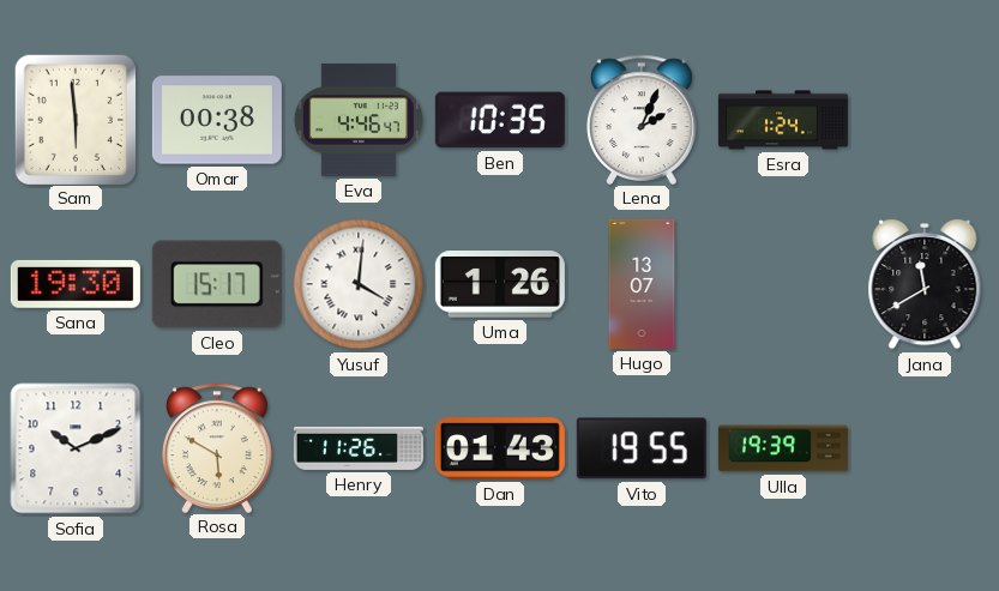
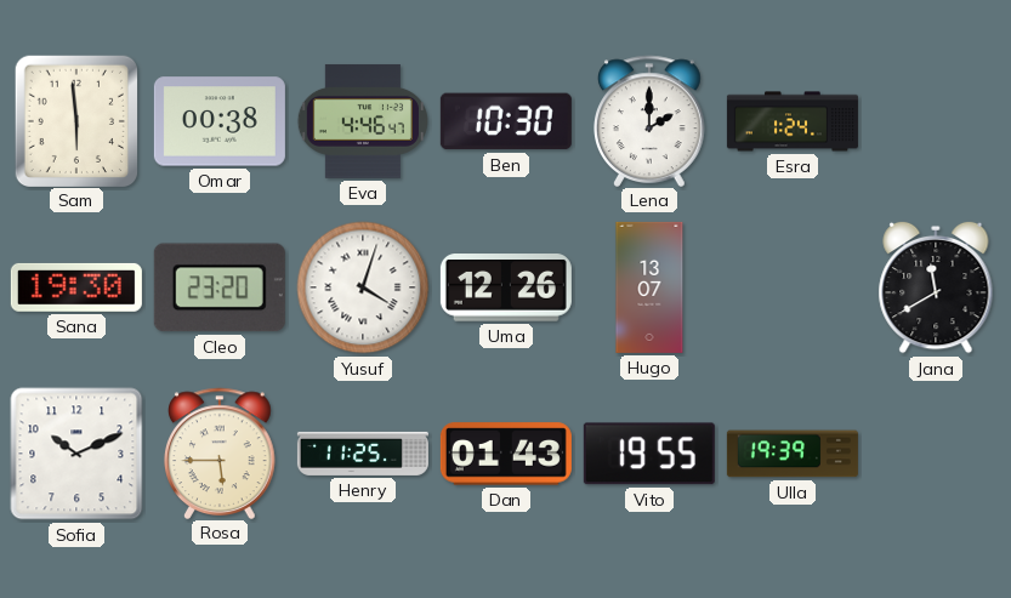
Ben: 10:35 -> 10:30 (506, 121)
Lena: 2:04 -> 2:00 (651, 120)
Cleo: 15:17 -> 23:20 (220, 287)
Yusuf: 4:01 -> 4:03 (363, 287)
Uma: 1:26 -> 12:26 (506, 289)
Rosa: 5:50 -> 5:45 (221, 452)
Henry: 11:26 -> 11:25 (363, 454)
